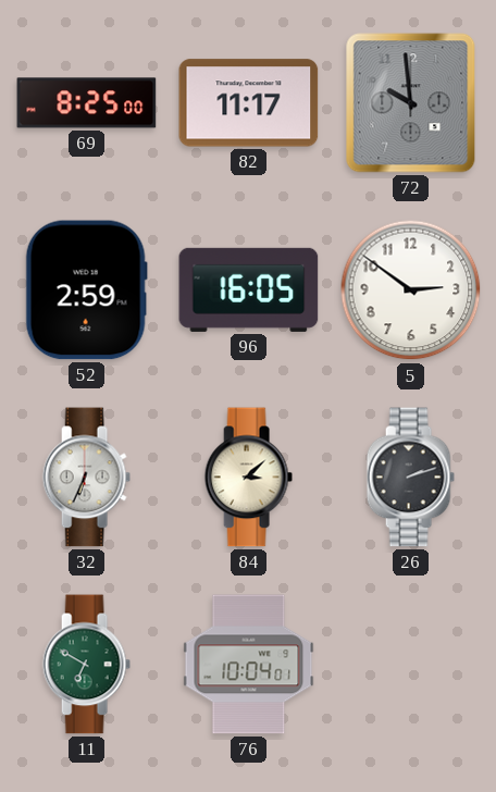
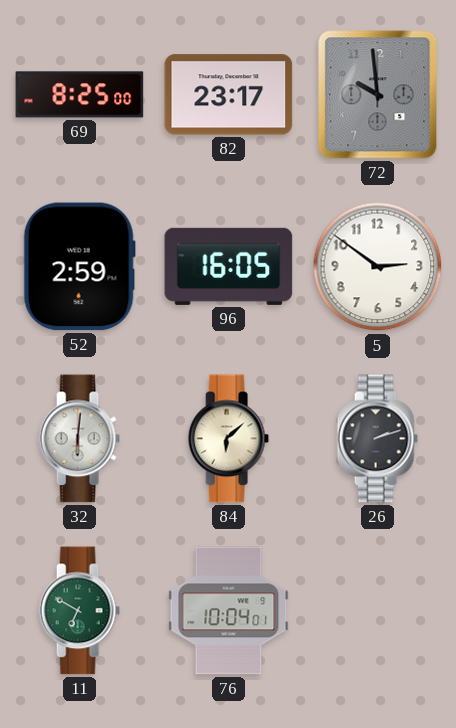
82: 11:17 -> 23:17 (229, 95)
32: 6:34 -> 6:01 (79, 439)
84: 3:08 -> 6:08 (228, 439)
